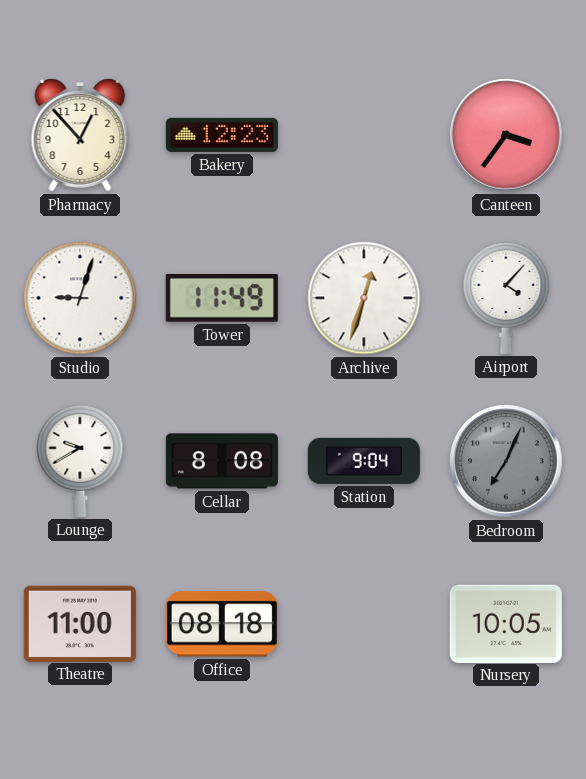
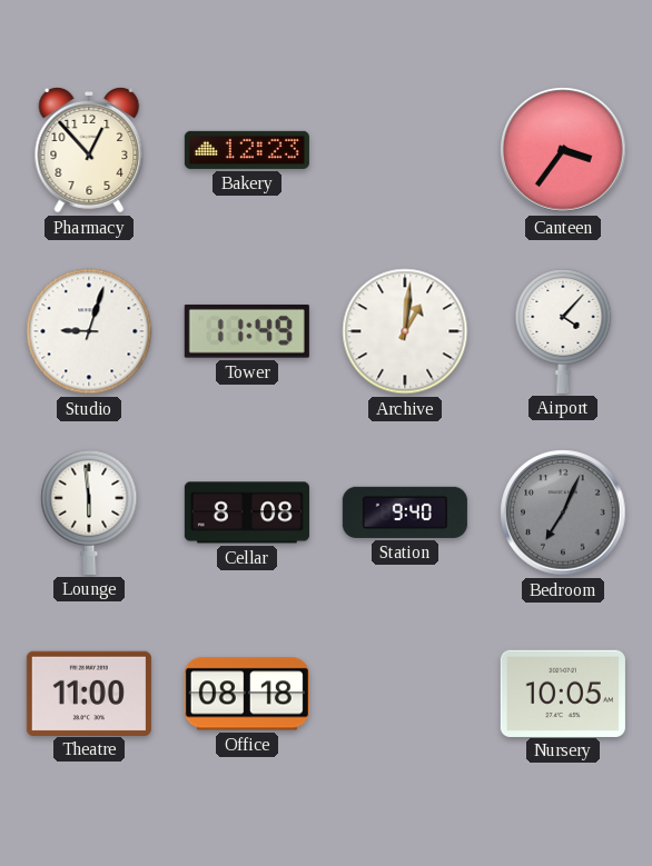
Archive: 12:33 -> 1:01 (405, 331)
Lounge: 9:40 -> 5:59 (89, 511)
Station: 9:04 -> 9:40 (405, 512)
